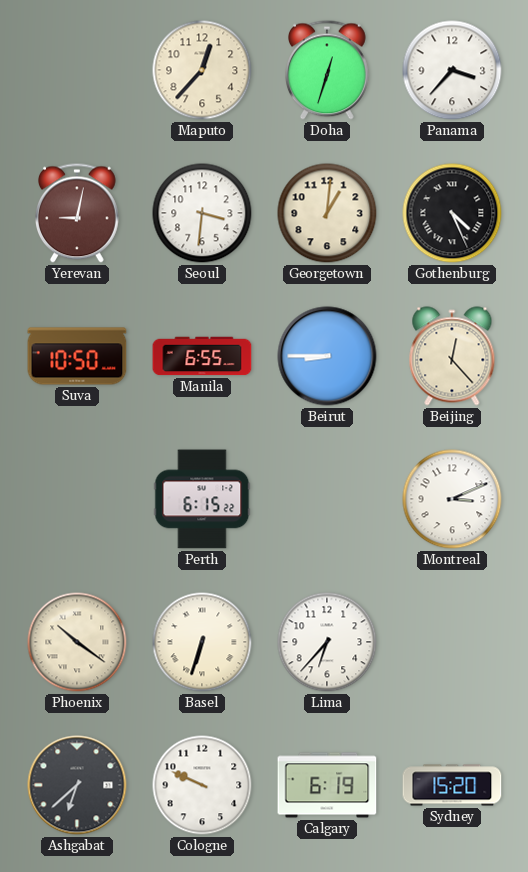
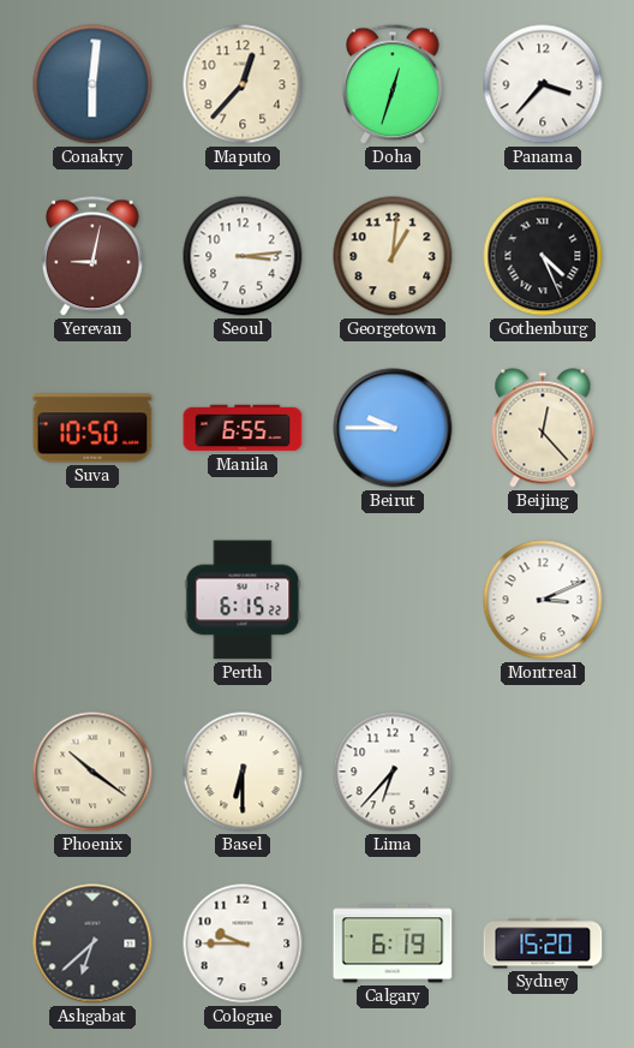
Conakry: none -> 6:01 (92, 84)
Seoul: 3:31 -> 3:14 (243, 256)
Beirut: 8:45 -> 9:45 (393, 428)
Basel: 6:33 -> 6:30 (243, 772)
Cologne: 9:49 -> 9:45 (243, 943)
